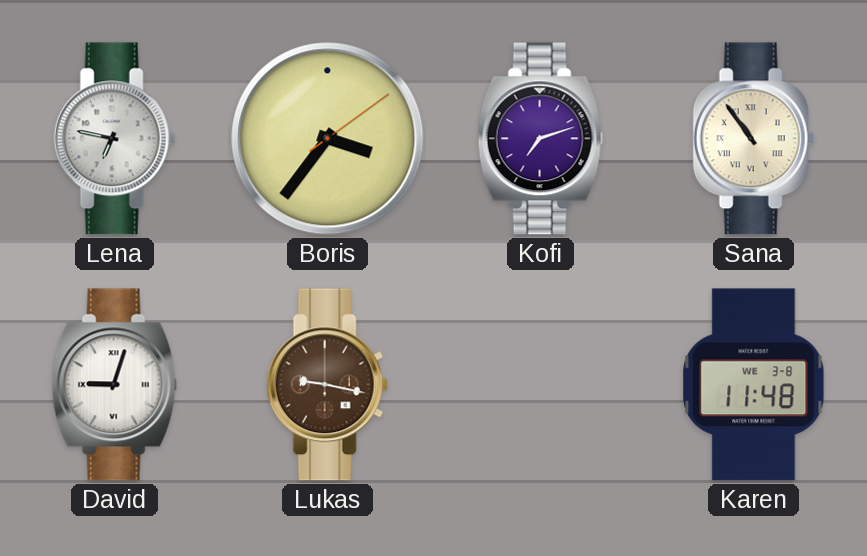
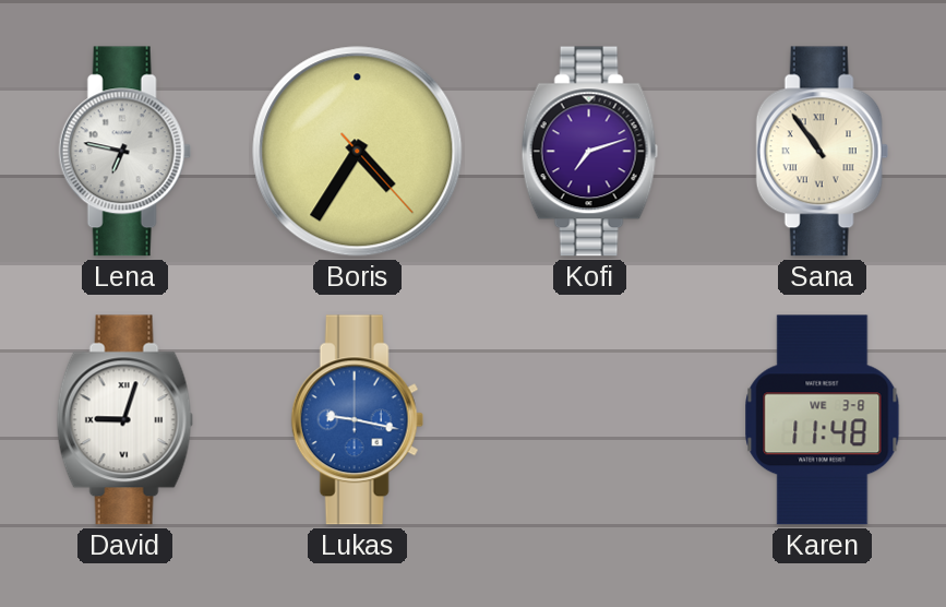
Boris: 3:36 -> 4:35 (358, 152)
Lukas dial: brown -> blue (357, 420)
